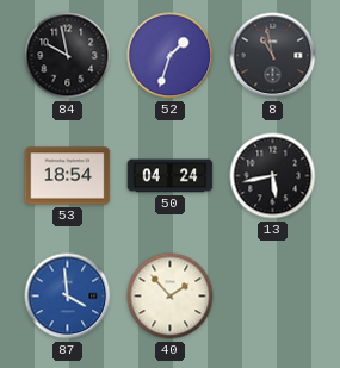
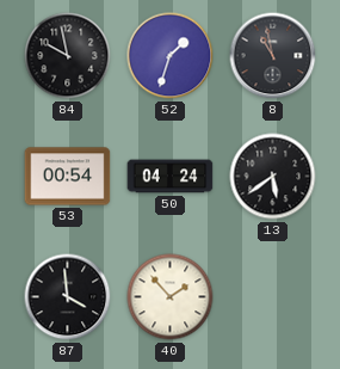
53: 18:54 -> 00:54 (68, 177)
13: 5:43 -> 5:39 (273, 177)
87 dial: blue -> black (68, 297)
